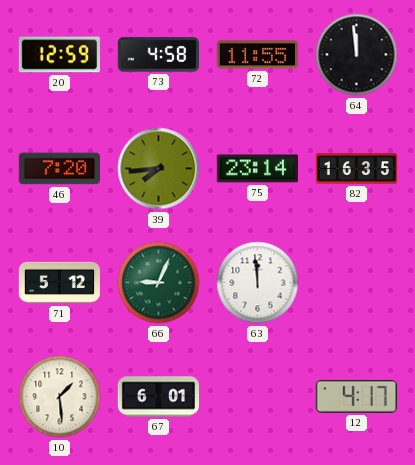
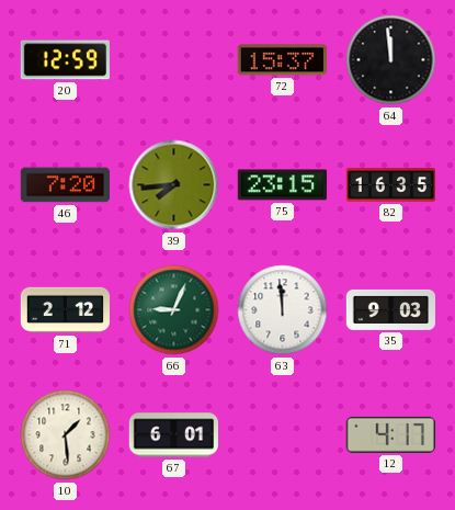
73: 4:58 -> none (158, 55)
72: 11:55 -> 15:37 (282, 60)
75: 23:14 -> 23:15 (282, 185)
71: 5:12 -> 2:12 (65, 310)
35: none -> 9:03 (391, 309)
